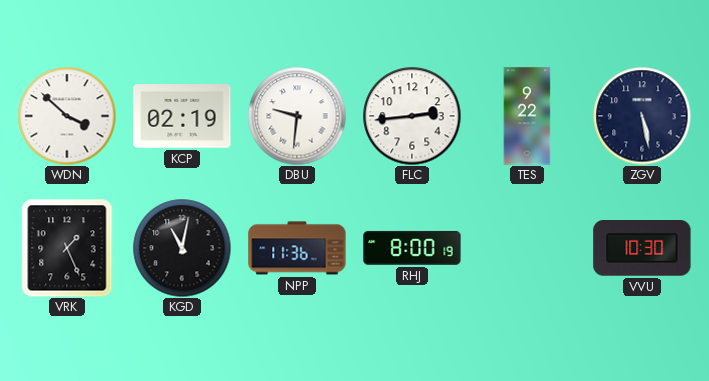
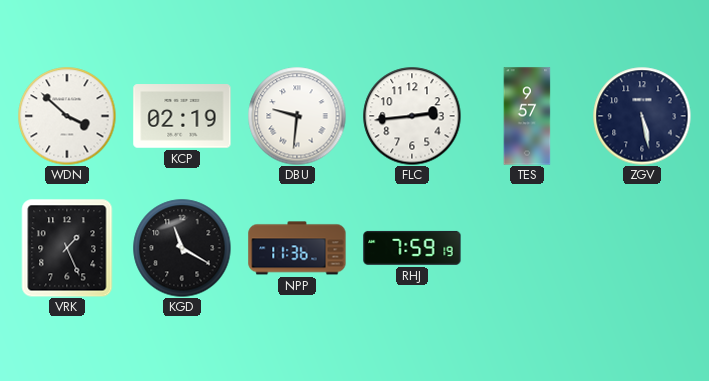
TES: 9:22 -> 9:57 (527, 116)
KGD: 11:02 -> 11:20 (182, 248)
RHJ: 8:00 -> 7:59 (412, 248)
VVU: 10:30 -> none (642, 249)
